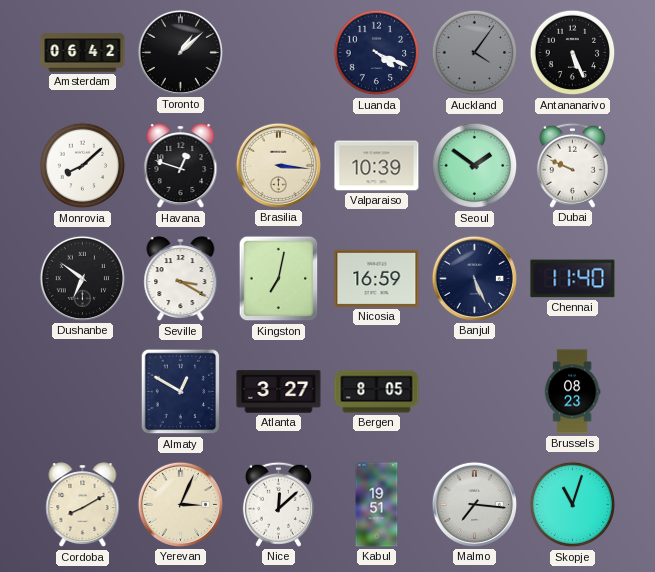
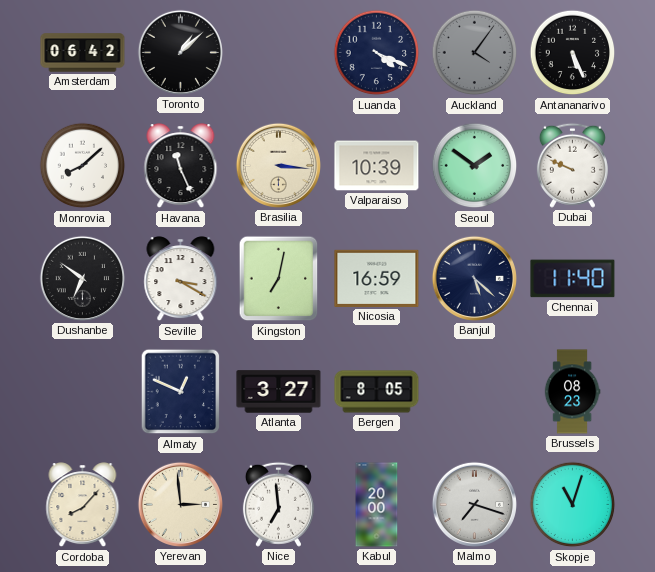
Havana: 12:48 -> 11:26 (181, 166)
Banjul: 5:26 -> 5:22 (474, 278)
Almaty: 12:50 -> 12:49 (181, 392)
Cordoba: 8:10 -> 8:07 (83, 505)
Yerevan: 3:04 -> 2:59 (180, 504)
Nice: 12:08 -> 6:59 (278, 504)
Kabul: 19:51 -> 20:00 (377, 505)
Malmo: 7:16 -> 7:18 (474, 504)
